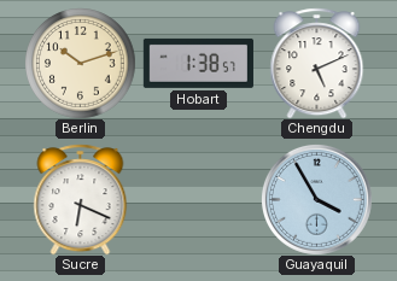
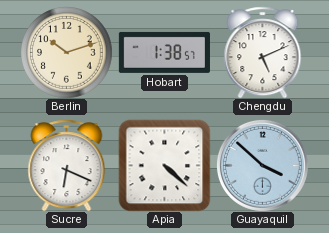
Apia: none -> 4:22 (164, 165)
Guayaquil: 3:55 -> 3:52 (262, 165)
